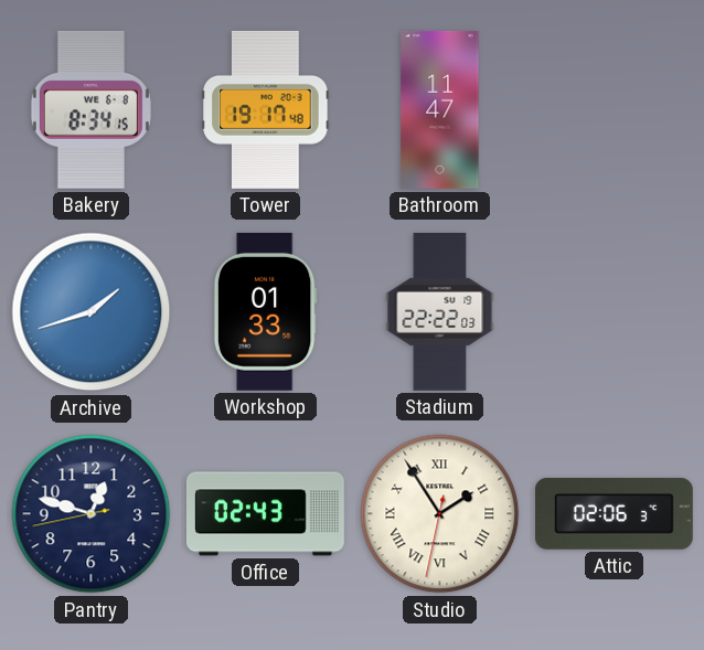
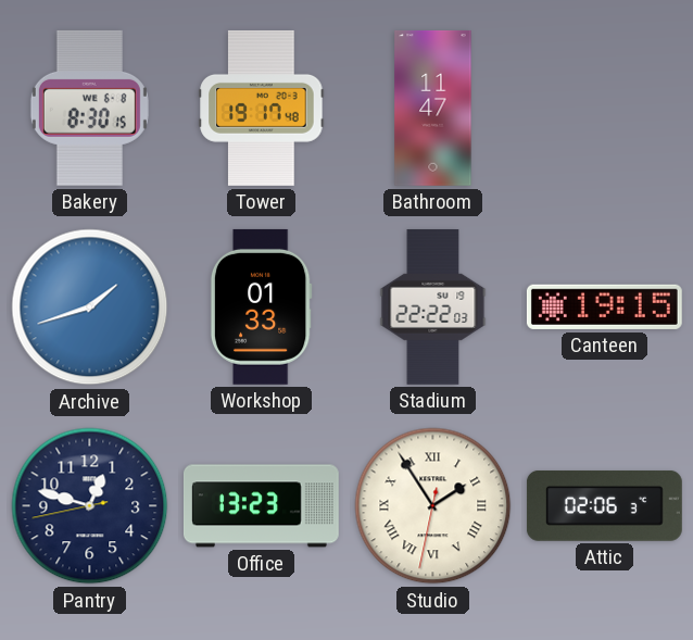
Bakery: 8:34 -> 8:30 (89, 108)
Canteen: none -> 19:15 (604, 306)
Office: 02:43 -> 13:23 (261, 506)
